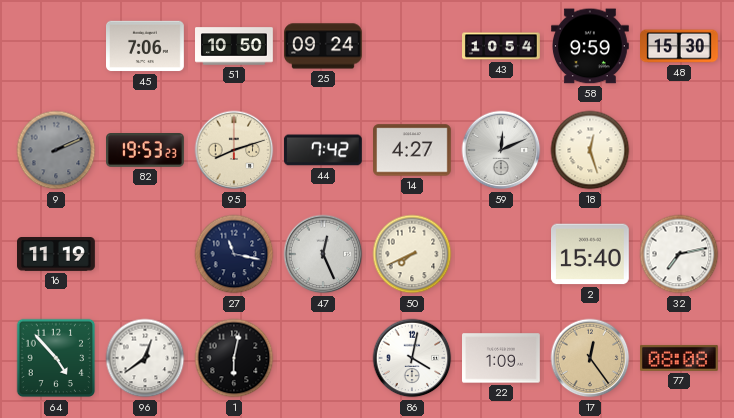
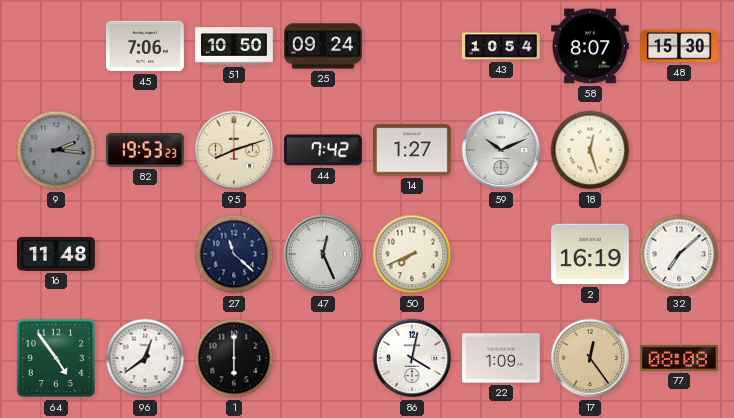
58: 9:59 -> 8:07 (591, 46)
9: 2:11 -> 2:16 (56, 150)
14: 4:27 -> 1:27 (413, 150)
59: 12:11 -> 10:11 (501, 150)
16: 11:19 -> 11:48 (57, 255)
27: 11:17 -> 11:22 (234, 254)
2: 15:40 -> 16:19 (591, 254)
32: 7:13 -> 7:08 (679, 254)
64: 4:53 -> 4:54 (56, 358)
1: 6:02 -> 6:00 (234, 358)
